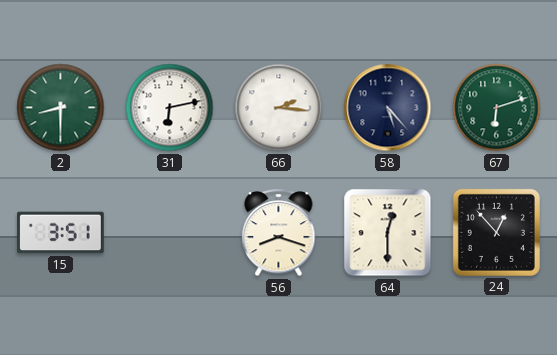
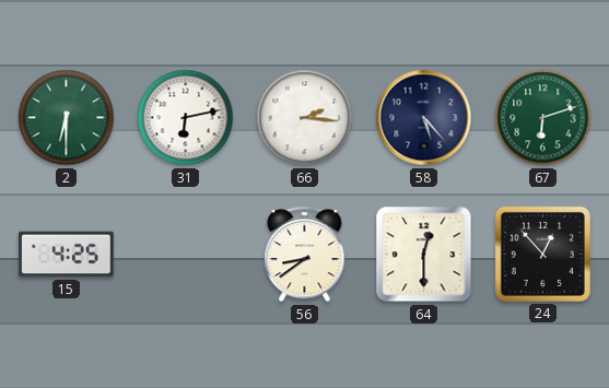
2: 8:30 -> 6:30 (67, 118)
15: 3:51 -> 4:25 (67, 255)
56: 8:18 -> 8:39 (305, 255)
